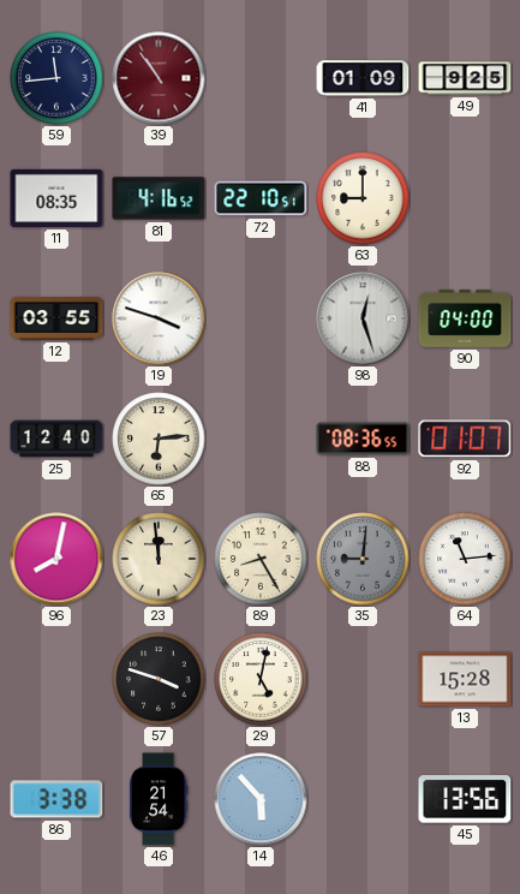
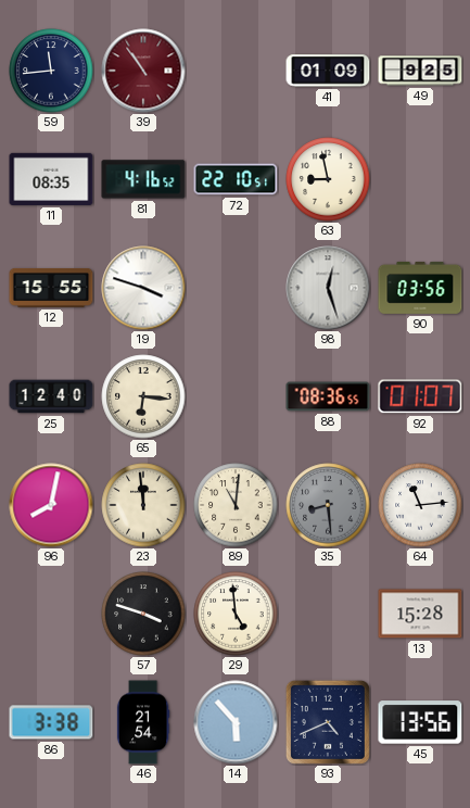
63: 9:00 -> 8:58 (328, 179)
12: 03:55 -> 15:55 (51, 288)
90: 04:00 -> 03:56 (420, 288)
65: 6:14 -> 6:16 (143, 396)
89: 8:25 -> 11:01 (236, 505)
35: 9:01 -> 8:29 (328, 505)
29: 5:02 -> 4:59 (236, 614)
93: none -> 4:41 (328, 722)
